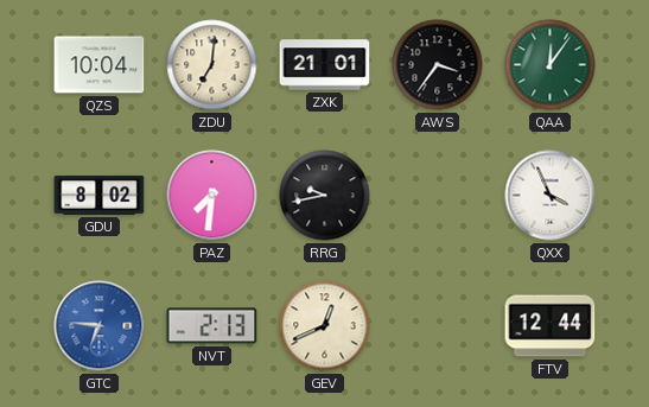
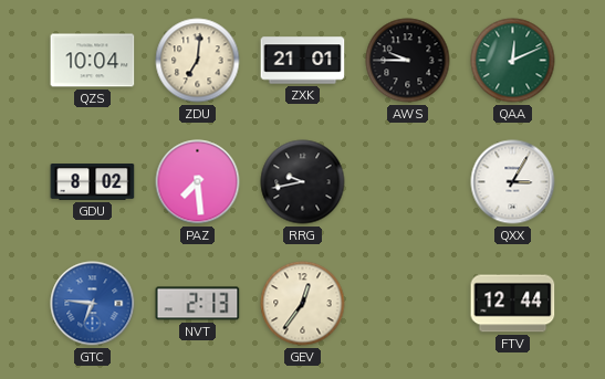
AWS: 3:36 -> 9:45 (408, 61)
QAA: 12:06 -> 12:11 (513, 61)
PAZ: 7:31 -> 7:29 (198, 182)
QXX: 3:56 -> 3:05 (513, 182)
GEV: 12:41 -> 12:36 (303, 304)
